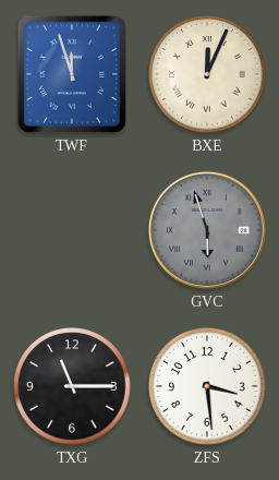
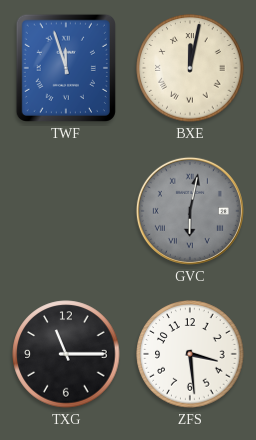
BXE: 12:04 -> 12:02 (190, 68)
GVC: 5:57 -> 6:02 (190, 211)
